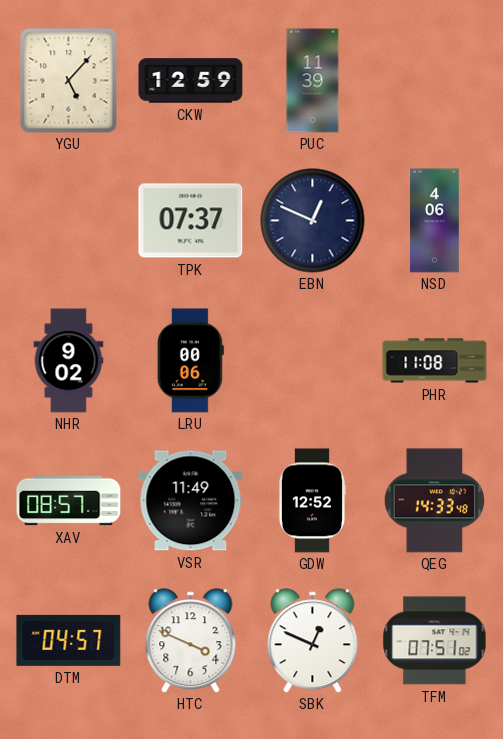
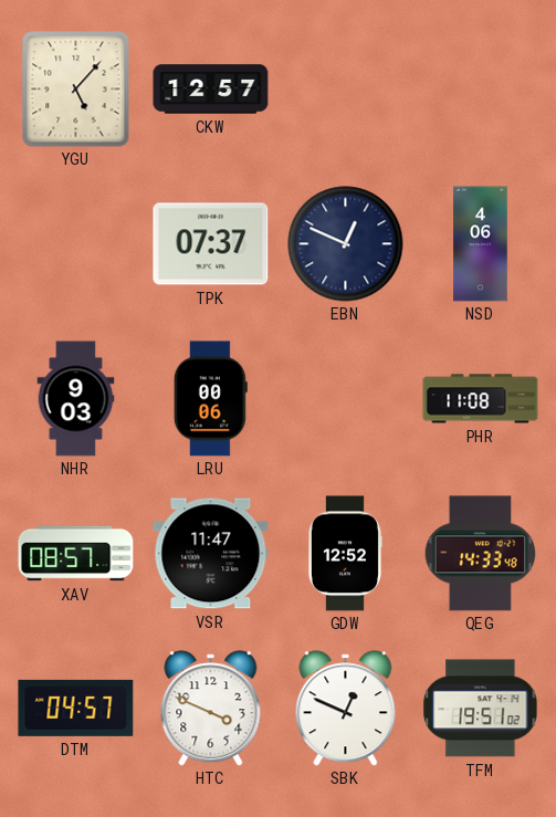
CKW: 12:59 -> 12:57 (211, 90)
PUC: 11:39 -> none (313, 81)
NHR: 9:02 -> 9:03 (76, 399)
VSR: 11:49 -> 11:47 (211, 554)
TFM: 07:51 -> 19:51 (481, 709)
